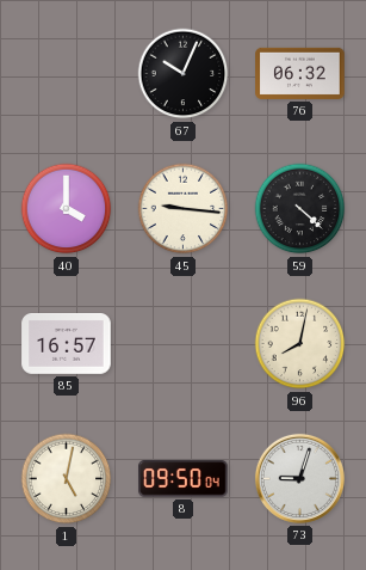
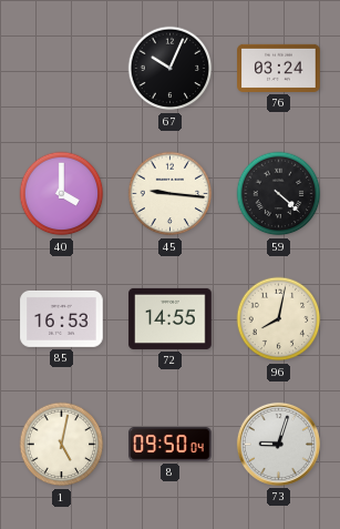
76: 06:32 -> 03:24 (279, 68)
85: 16:57 -> 16:53 (62, 319)
72: none -> 14:55 (171, 318)
